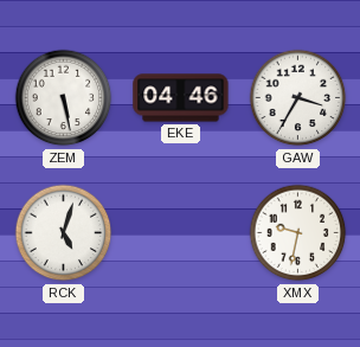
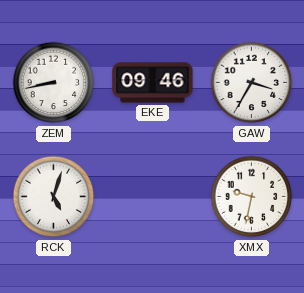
ZEM: 5:28 -> 8:43 (54, 83)
EKE: 04:46 -> 09:46 (153, 83)
